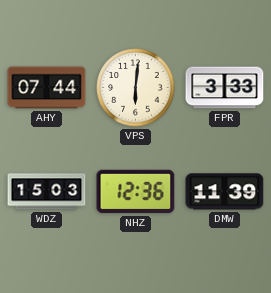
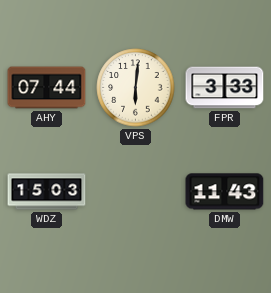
NHZ: 12:36 -> none (136, 192)
DMW: 11:39 -> 11:43 (225, 192)
